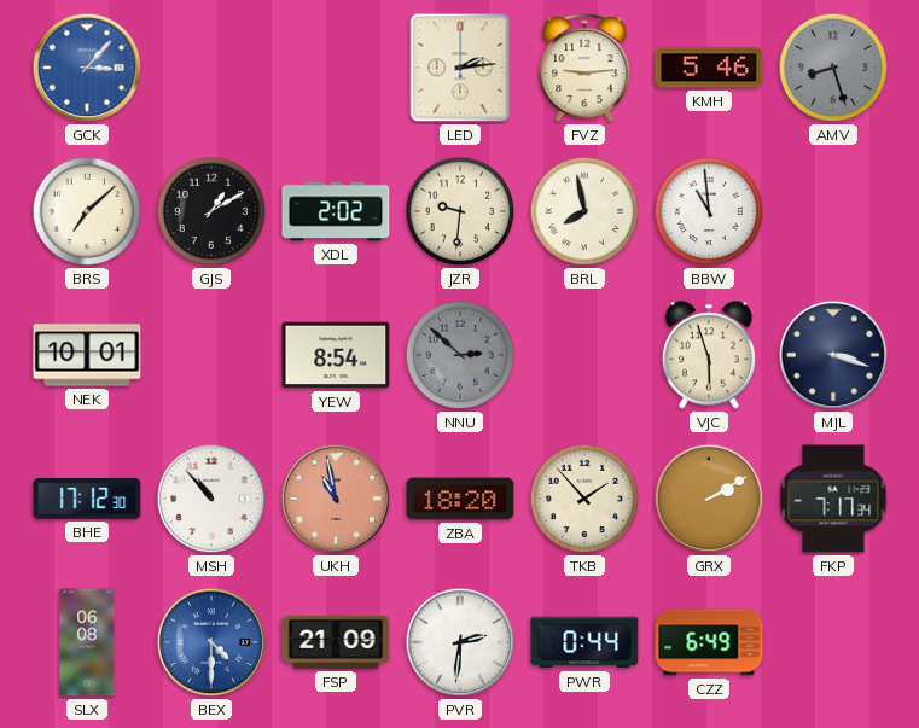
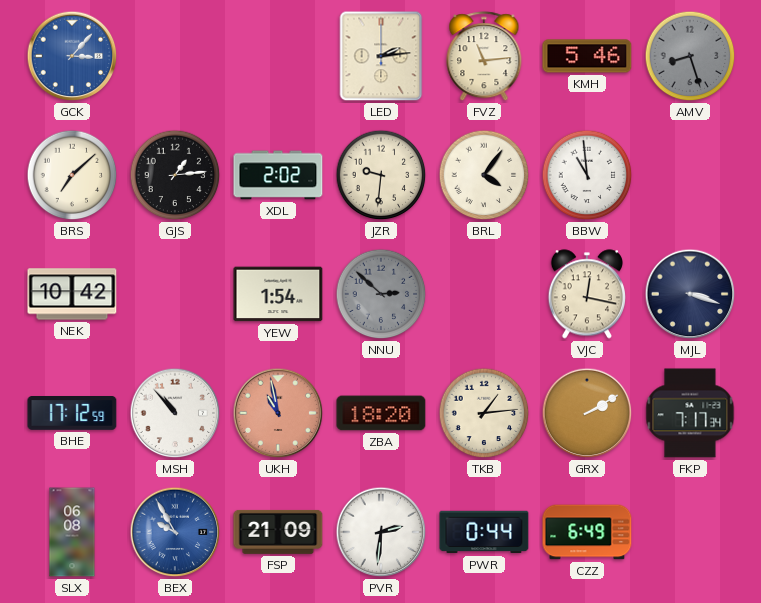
FVZ: 9:14 -> 11:14 (484, 57)
GJS: 1:10 -> 1:14 (175, 175)
BRL: 7:58 -> 4:06 (484, 175)
NEK: 10:01 -> 10:42 (72, 294)
YEW: 8:54 -> 1:54 (278, 294)
VJC: 5:57 -> 12:17 (587, 294)
BHE: 17:12:30 -> 17:12:59 (72, 414)
TKB: 1:53 -> 1:14 (484, 413)
BEX: 4:30 -> 9:55 (175, 532)
